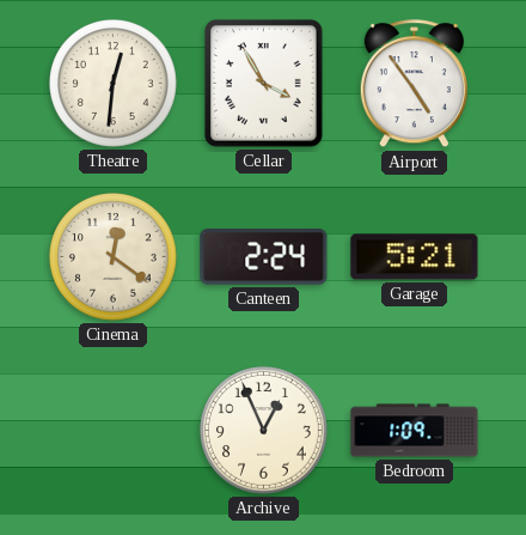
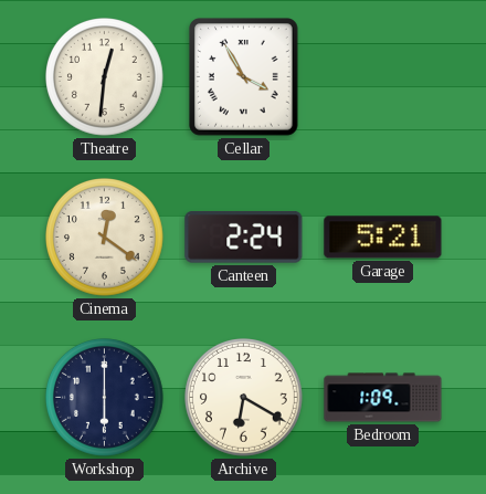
Airport: 4:54 -> none (414, 84)
Workshop: none -> 6:00 (105, 398)
Archive: 12:56 -> 6:20 (244, 398)
